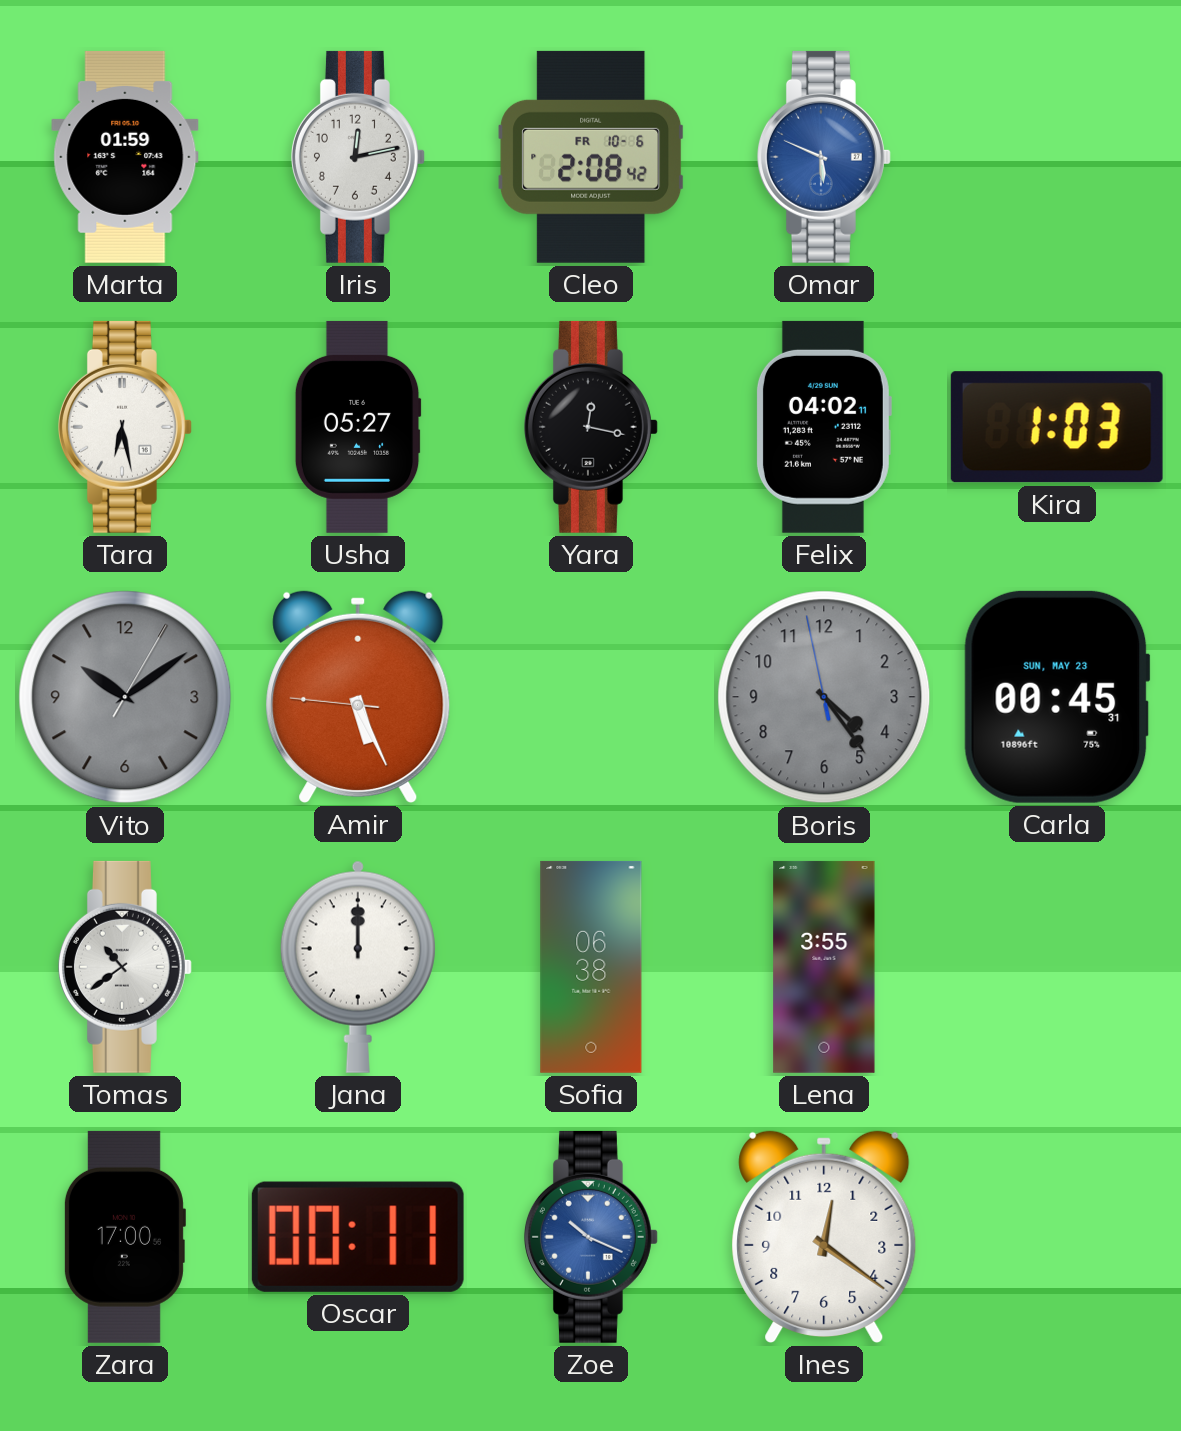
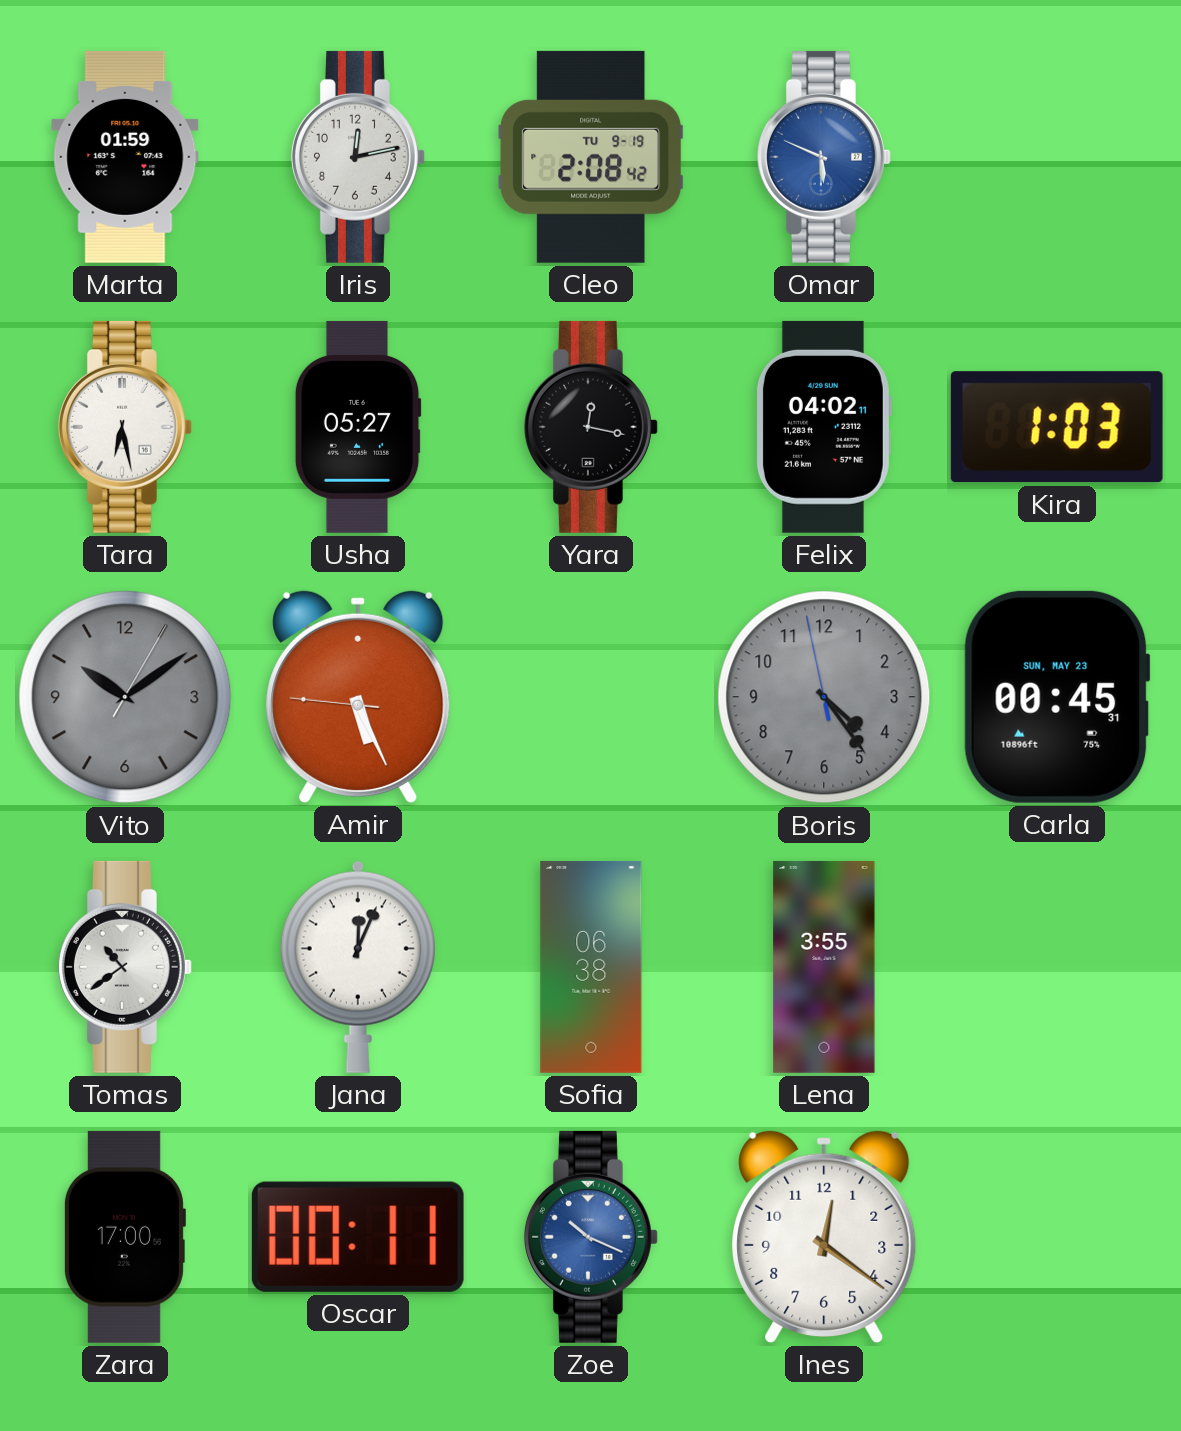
Cleo date: FR 10-6 -> TU 9-19 (591, 157)
Jana: 12:00 -> 12:04 (358, 967)
